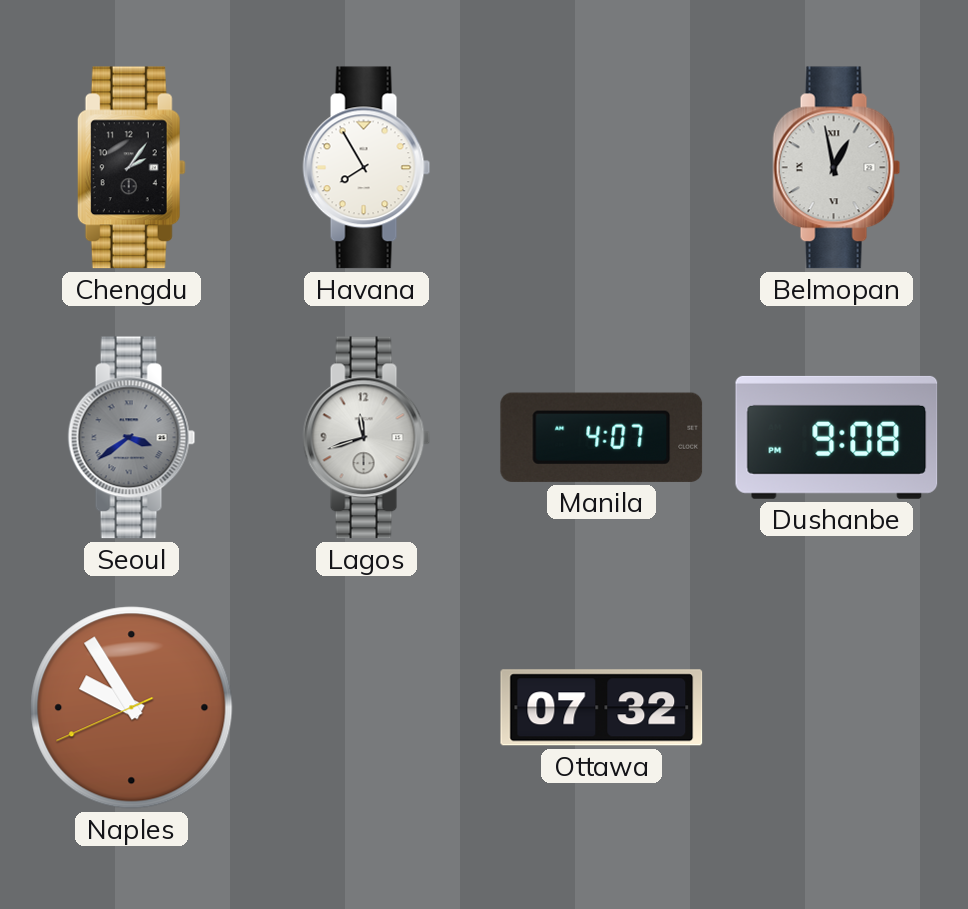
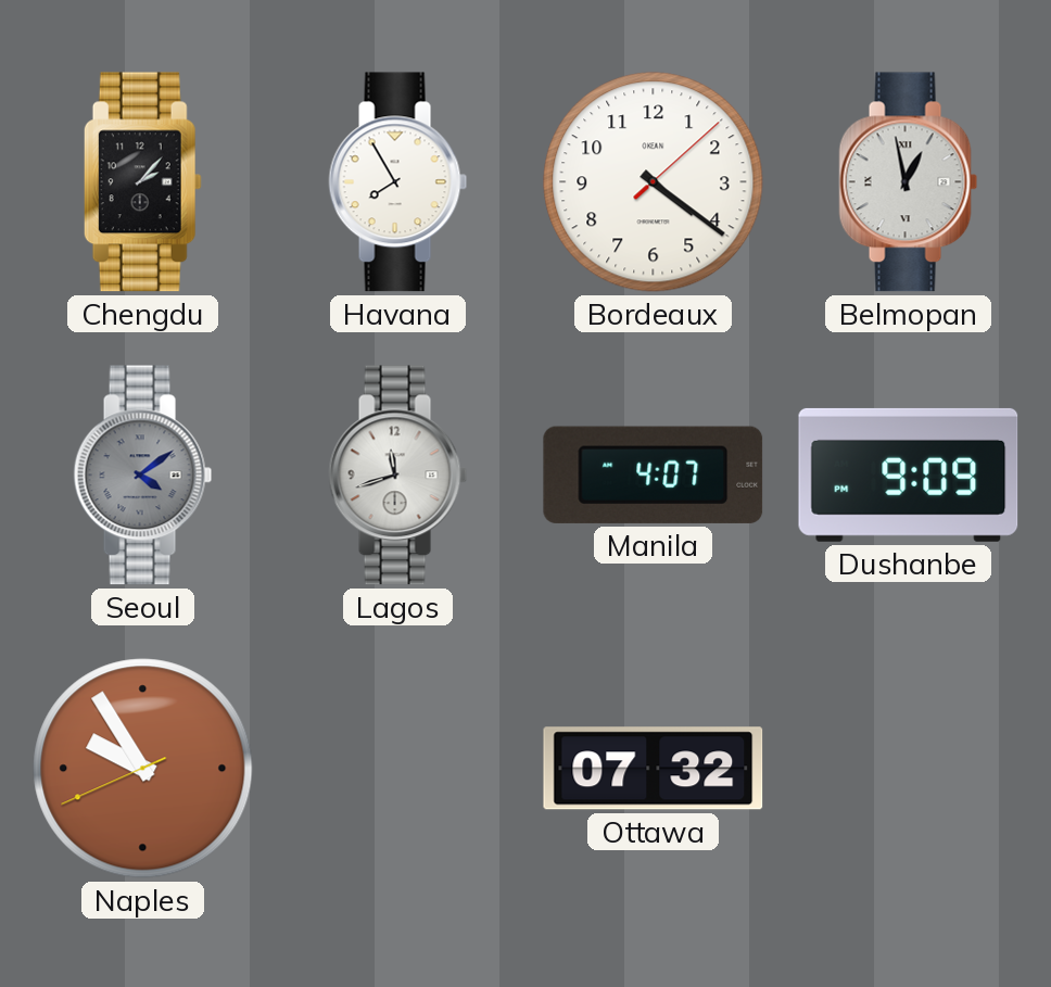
Chengdu: 2:06 -> 2:07 (142, 182)
Bordeaux: none -> 4:21 (654, 182)
Seoul: 3:39 -> 4:09 (143, 476)
Dushanbe: 9:08 -> 9:09 (909, 474)
